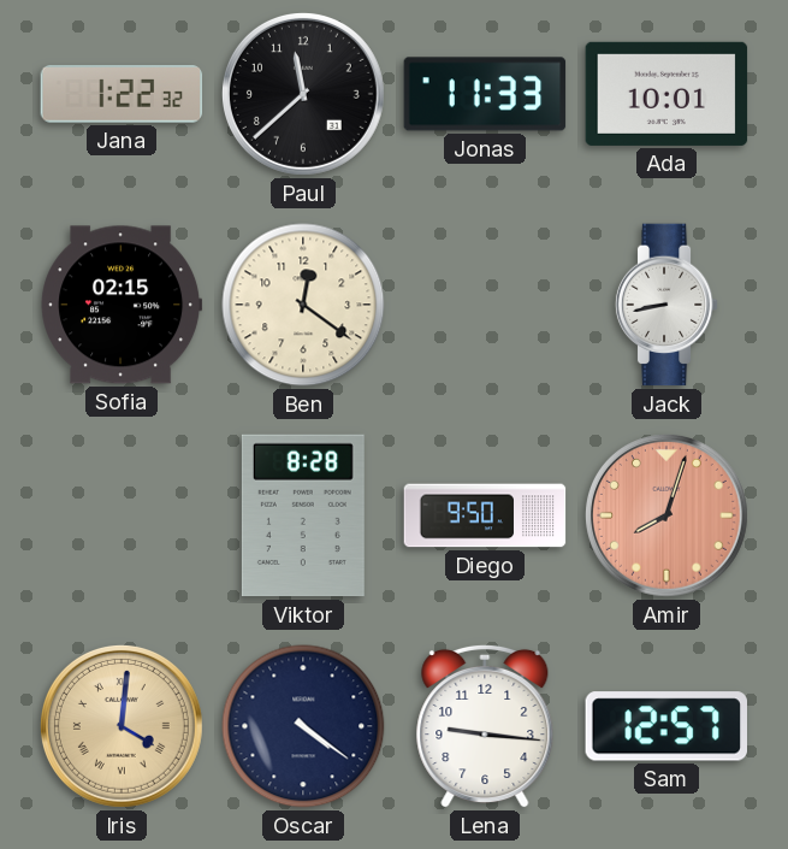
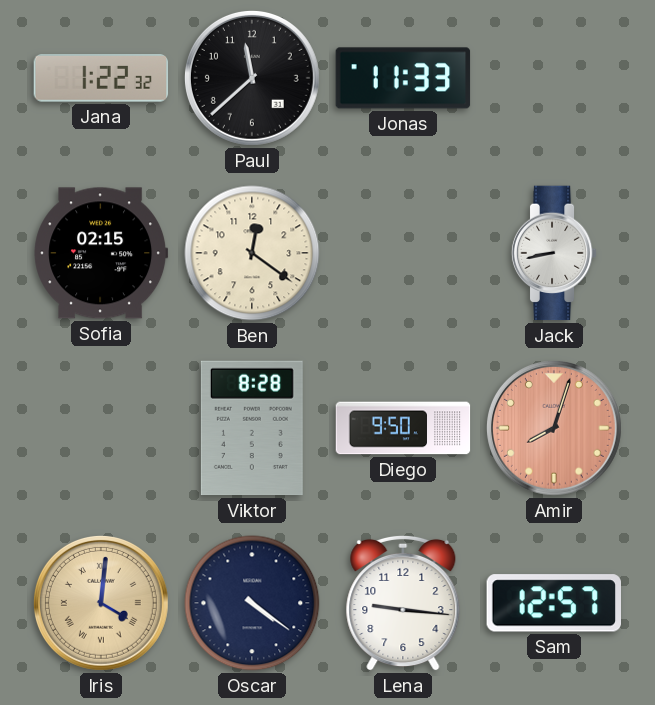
Ada: 10:01 -> none (666, 94)
